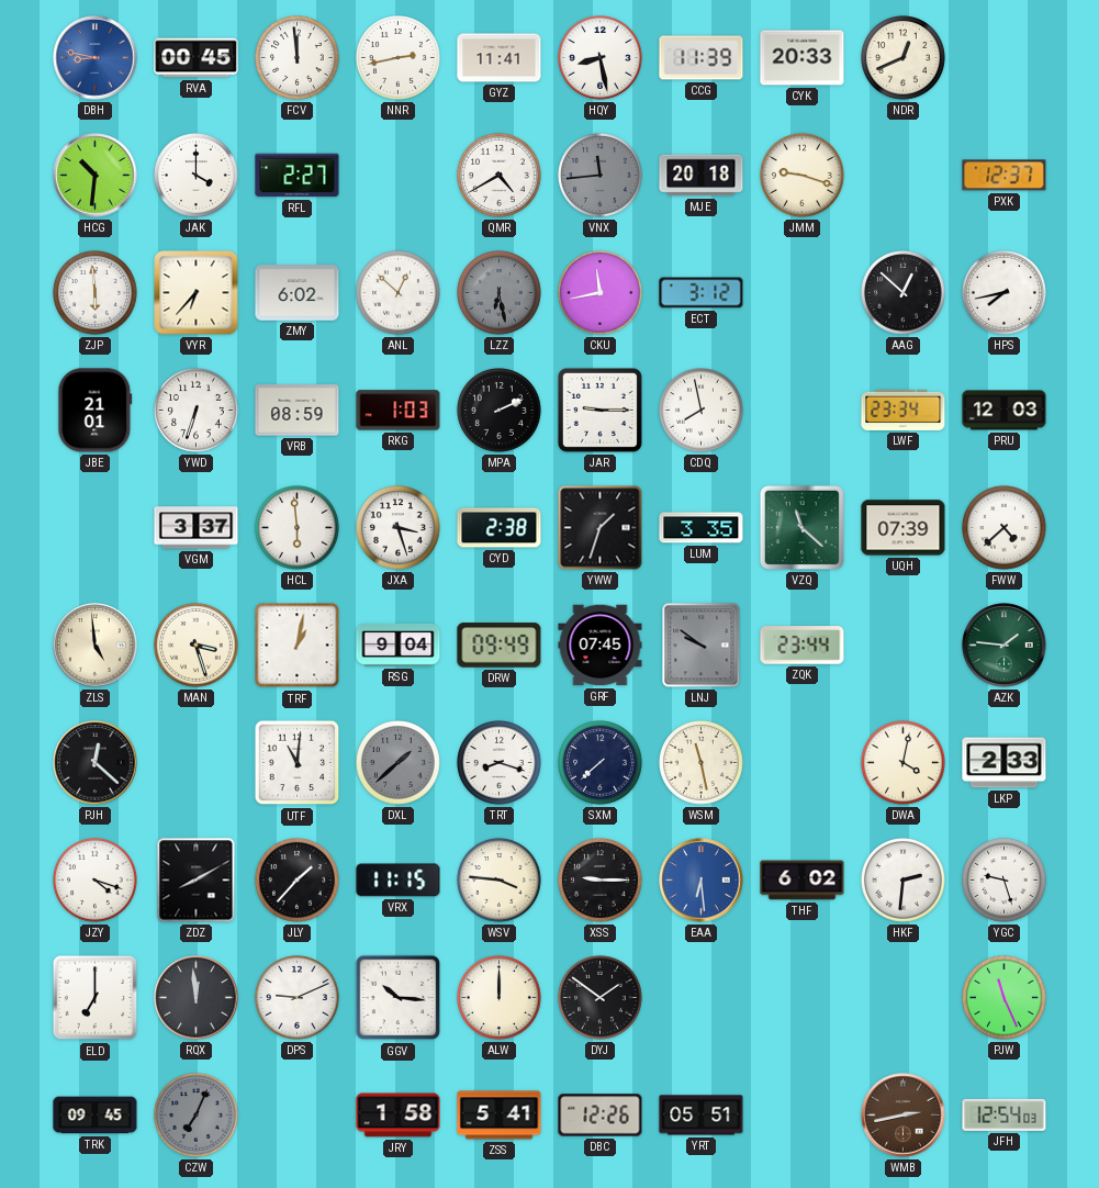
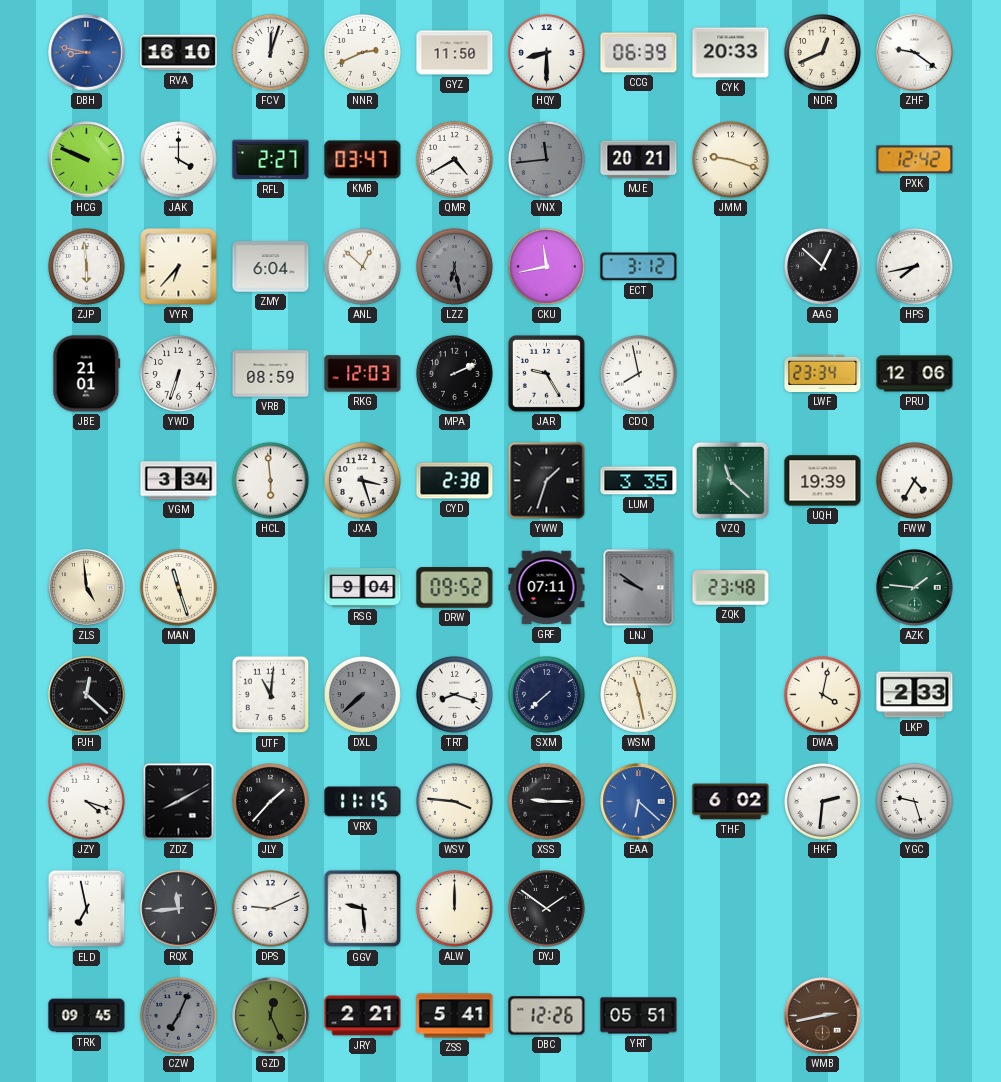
RVA: 00:45 -> 16:10 (179, 53)
FCV: 11:59 -> 12:03 (271, 53)
NNR: 2:43 -> 2:41 (363, 53)
GYZ: 11:41 -> 11:50 (455, 53)
HQY: 8:28 -> 8:30 (547, 53)
CCG: 11:39 -> 06:39 (639, 53)
ZHF: none -> 9:21 (915, 53)
HCG: 10:31 -> 9:49 (87, 160)
KMB: none -> 03:47 (363, 160)
MJE: 20:18 -> 20:21 (639, 160)
PXK: 12:37 -> 12:42 (915, 160)
ZMY: 6:02 -> 6:04 (271, 267)
RKG: 1:03 -> 12:03 (363, 374)
JAR: 9:15 -> 9:25 (546, 373)
PRU: 12:03 -> 12:06 (915, 374)
VGM: 3:37 -> 3:34 (179, 481)
UQH: 07:39 -> 19:39 (823, 481)
FWW: 4:38 -> 4:35 (915, 481)
MAN: 3:27 -> 11:27 (179, 588)
TRF: 1:02 -> none (298, 646)
DRW: 09:49 -> 09:52 (455, 588)
GRF: 07:45 -> 07:11 (547, 588)
ZQK: 23:44 -> 23:48 (731, 588)
DXL: 1:38 -> 7:38 (363, 695)
EAA: 6:29 -> 6:22 (639, 802)
ELD: 7:00 -> 6:58 (87, 909)
RQX: 11:59 -> 11:44 (179, 909)
GGV: 10:16 -> 9:29 (363, 909)
PJW: 11:26 -> none (1005, 998)
GZD: none -> 12:26 (271, 1016)
JRY: 1:58 -> 2:21 (363, 1016)
JFH: 12:54 -> none (1005, 1114)
